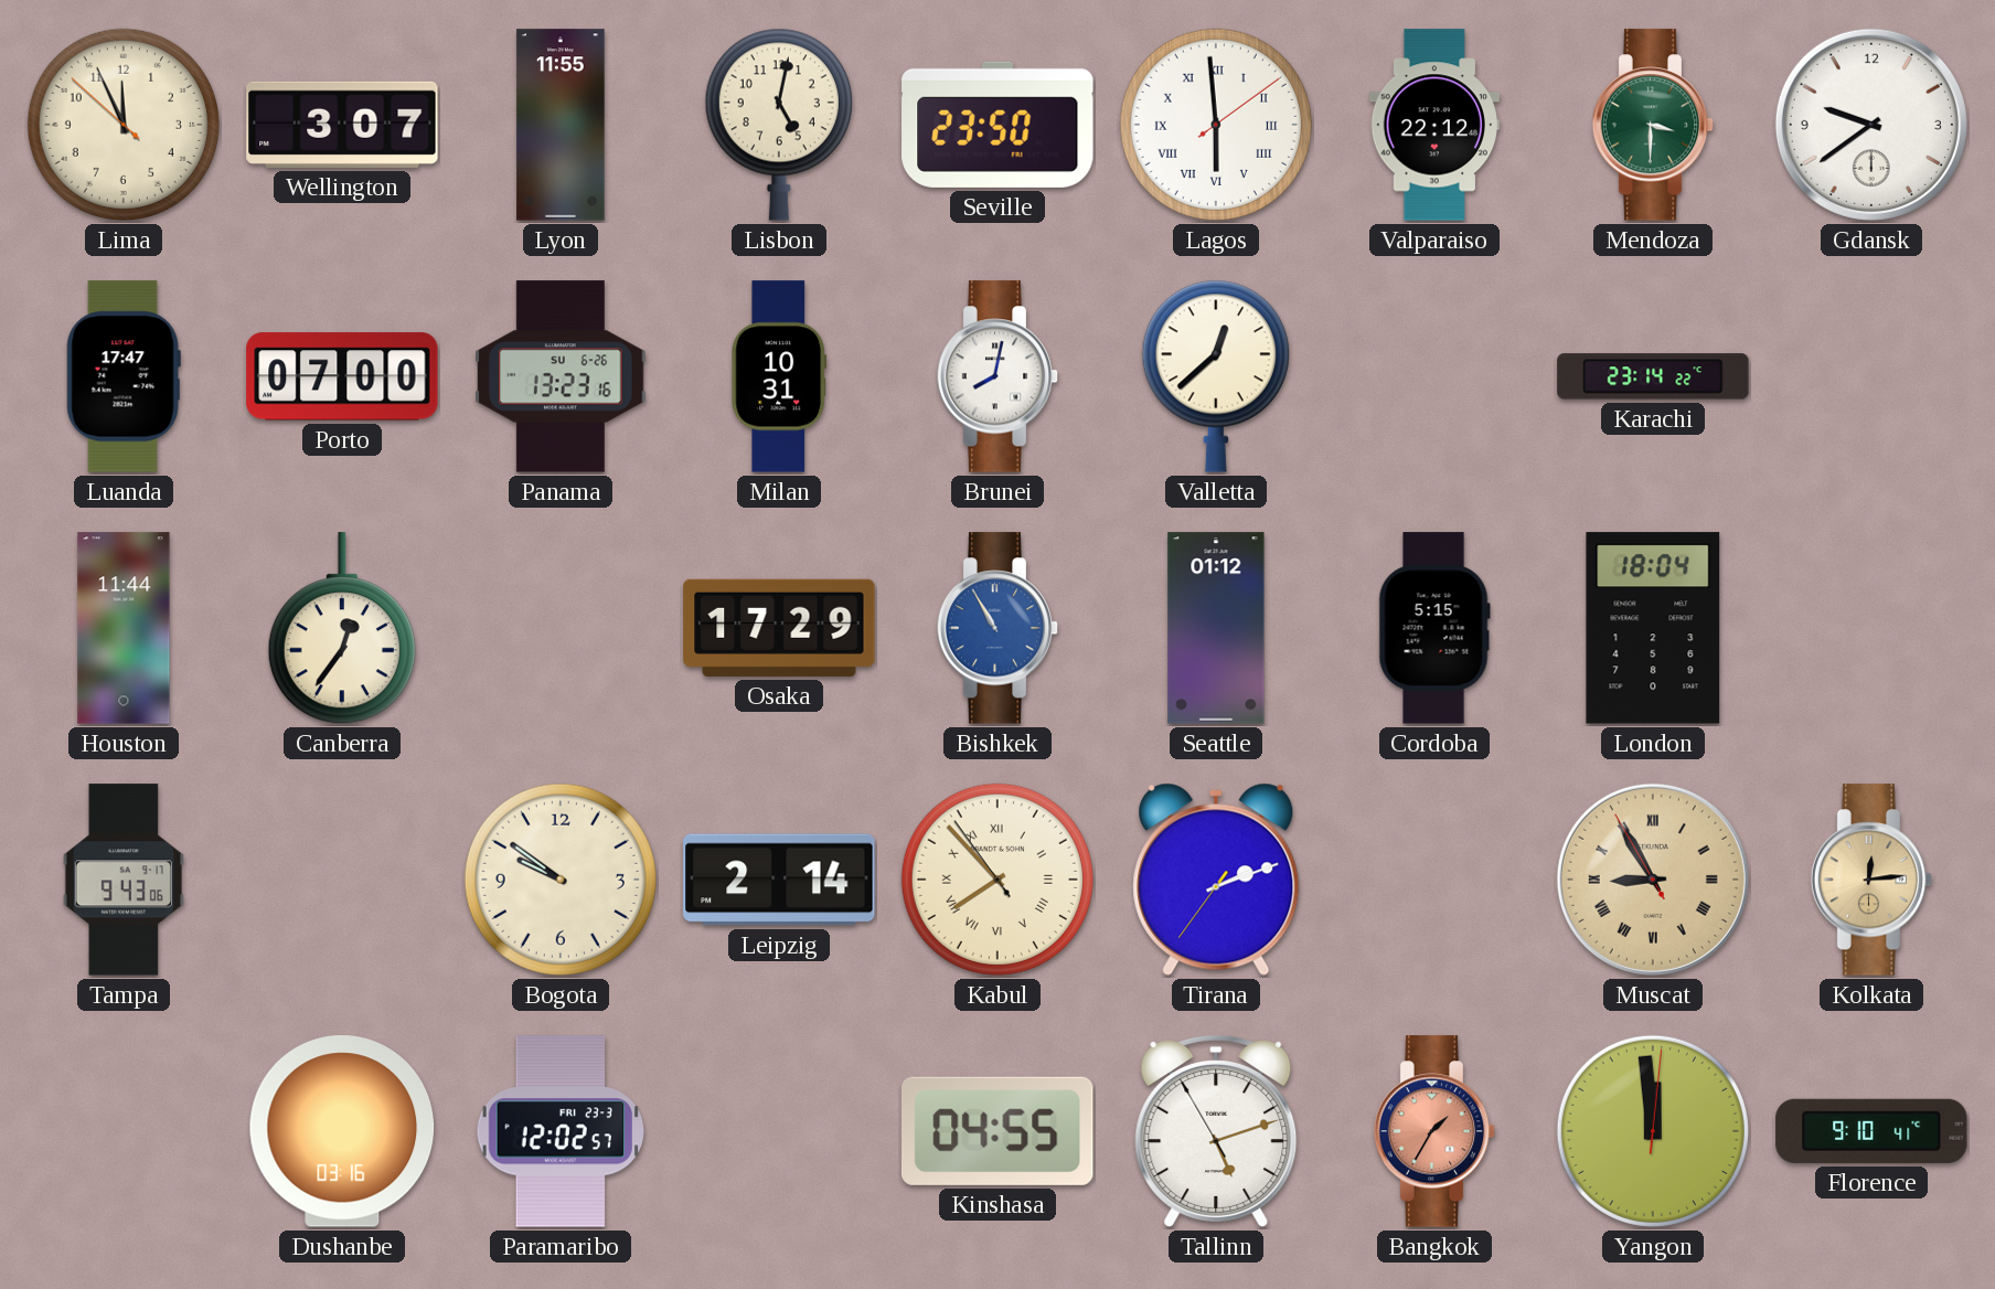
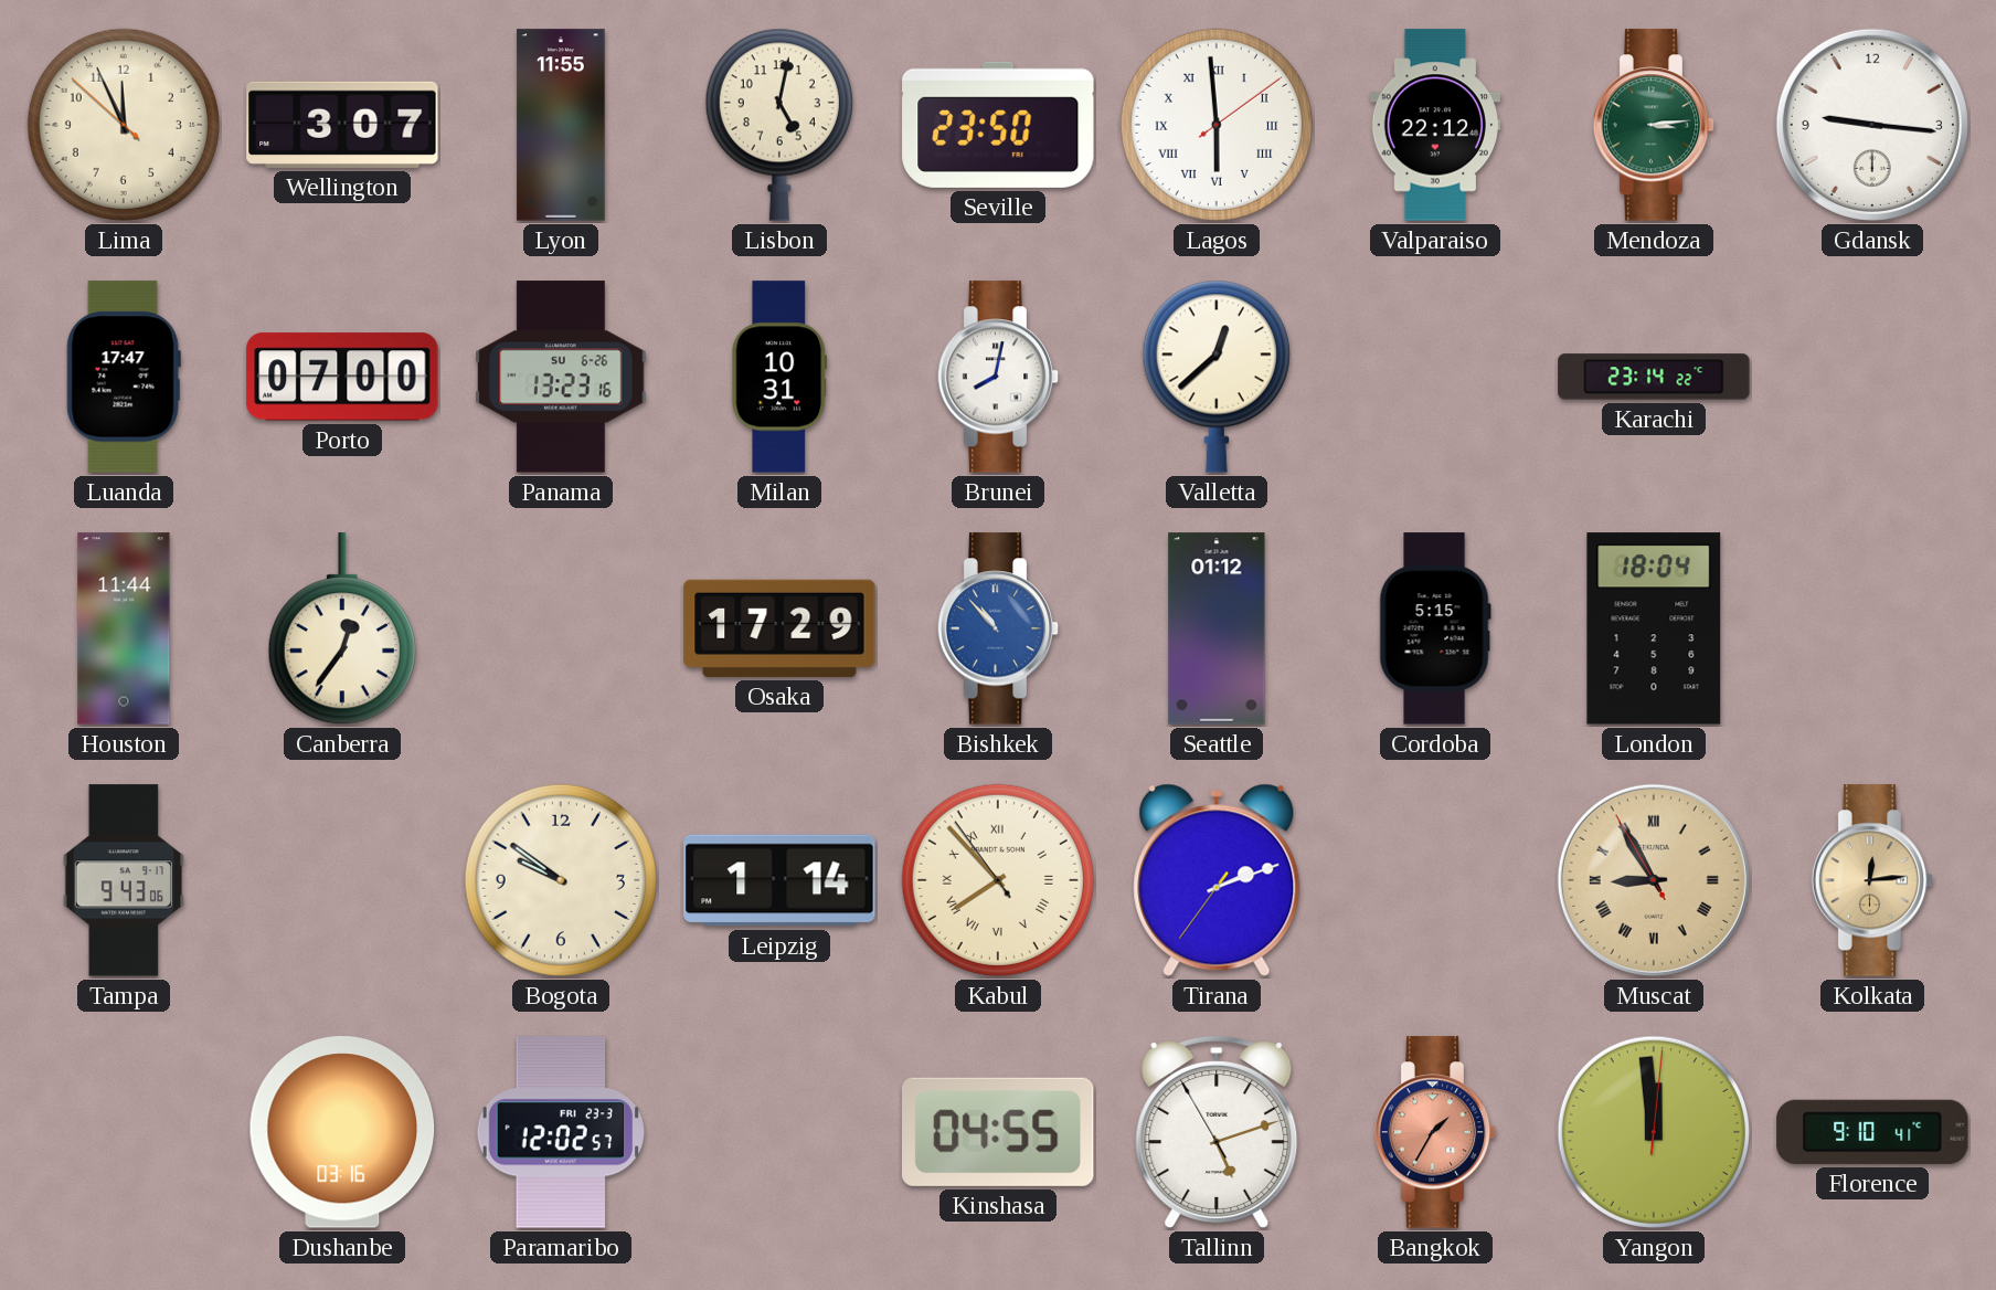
Mendoza: 3:30 -> 3:14 (1654, 125)
Gdansk: 9:39 -> 9:16 (1872, 125)
Bishkek: 10:55 -> 10:53 (998, 628)
Leipzig: 2:14 -> 1:14 (779, 880)
